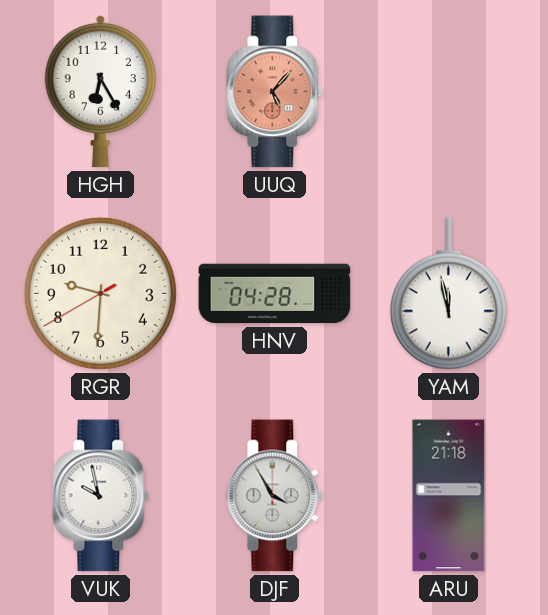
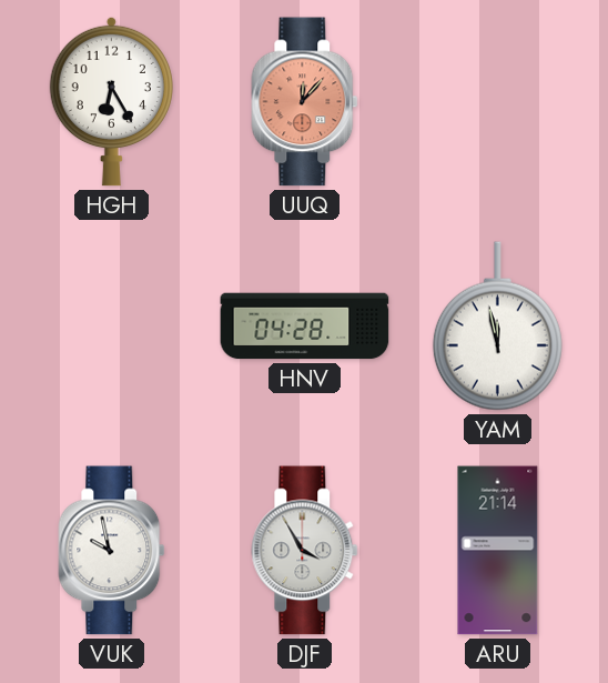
UUQ: 5:07 -> 12:07 (305, 102)
RGR: 9:30 -> none (100, 293)
ARU: 21:18 -> 21:14 (498, 551)
